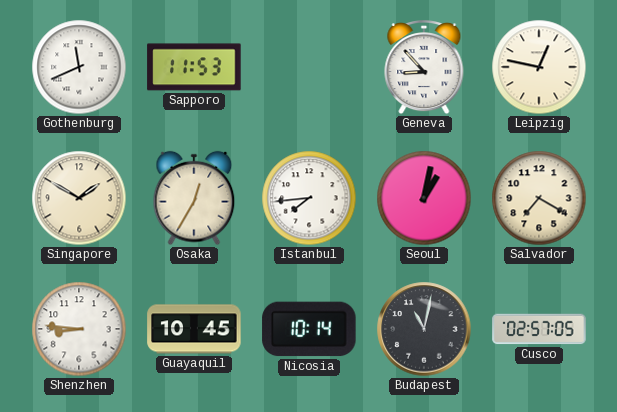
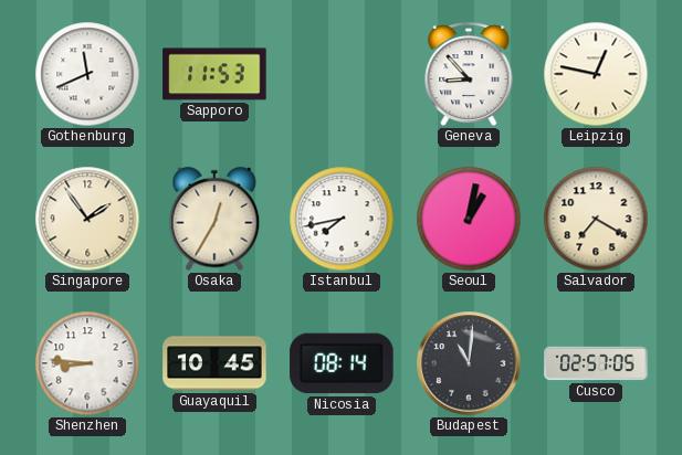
Singapore: 1:50 -> 1:54 (87, 219)
Istanbul: 7:44 -> 7:43 (342, 219)
Nicosia: 10:14 -> 08:14 (342, 363)
Budapest: 11:02 -> 11:01 (469, 363)
